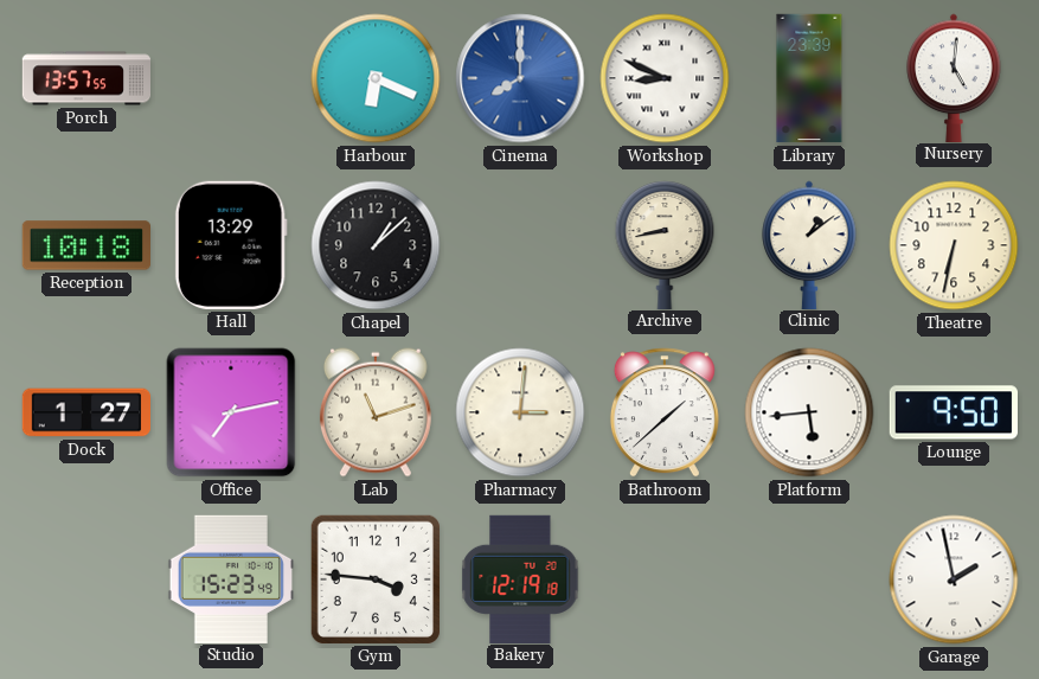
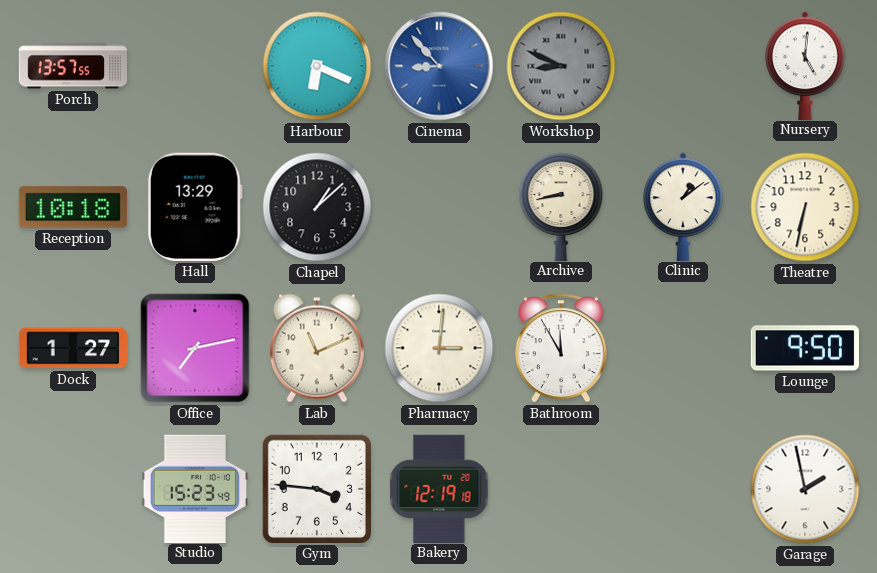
Cinema: 8:00 -> 8:53 (439, 66)
Workshop dial: white -> grey (561, 66)
Library: 23:39 -> none (809, 78)
Lab: 11:12 -> 11:11 (317, 348)
Bathroom: 1:38 -> 11:55 (561, 348)
Platform: 5:44 -> none (809, 412)
